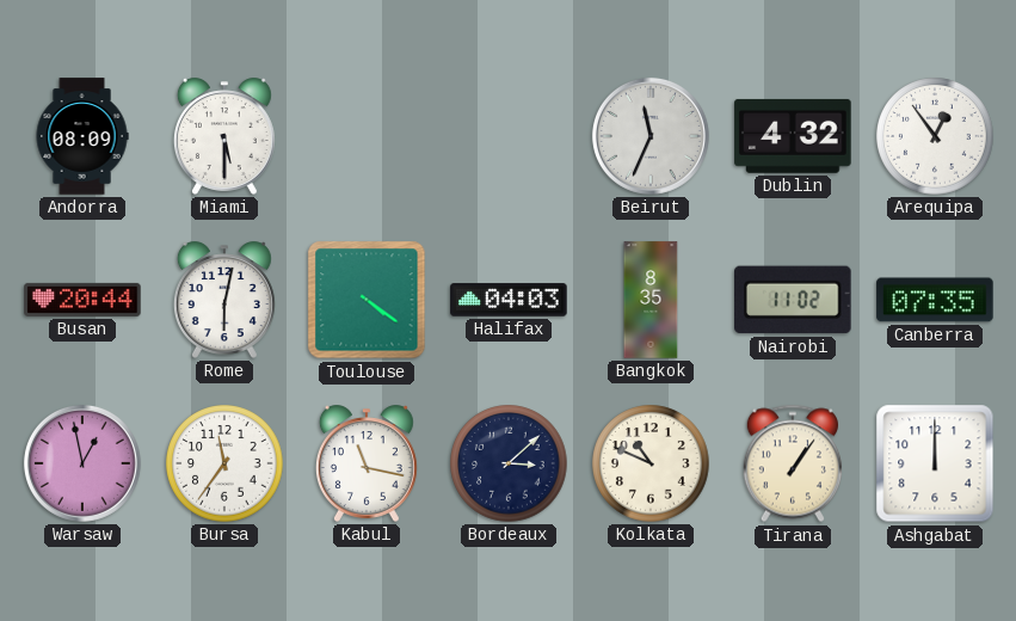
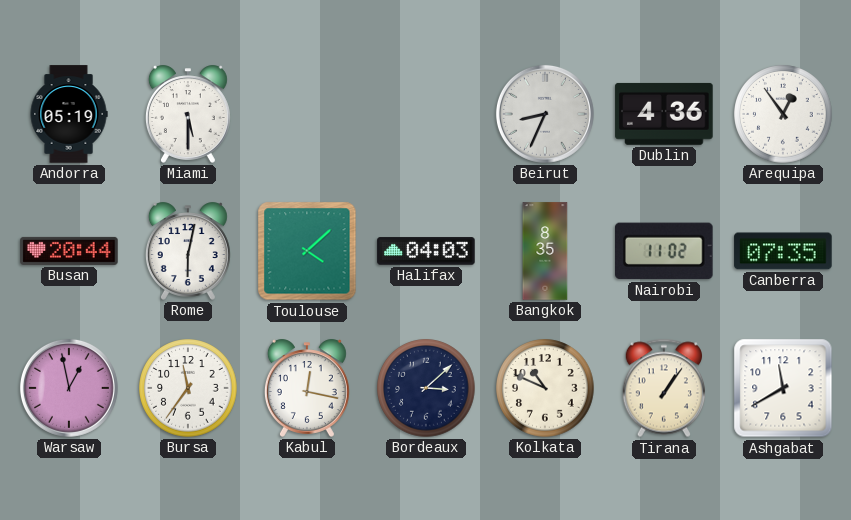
Andorra: 08:09 -> 05:19 (69, 114)
Beirut: 11:34 -> 8:34 (545, 114)
Dublin: 4:32 -> 4:36 (664, 114)
Toulouse: 4:21 -> 4:08 (307, 251)
Kabul: 11:17 -> 12:17 (307, 388)
Ashgabat: 12:00 -> 11:40 (783, 388)
